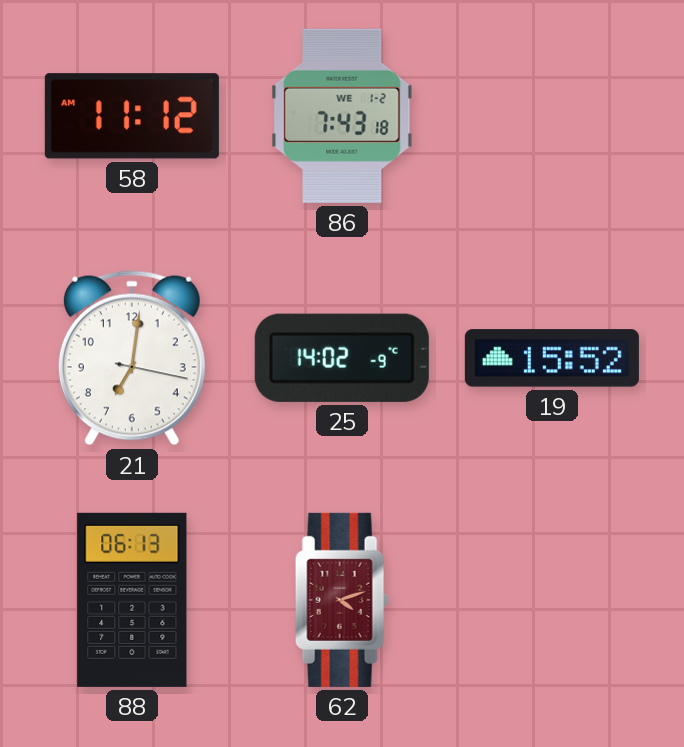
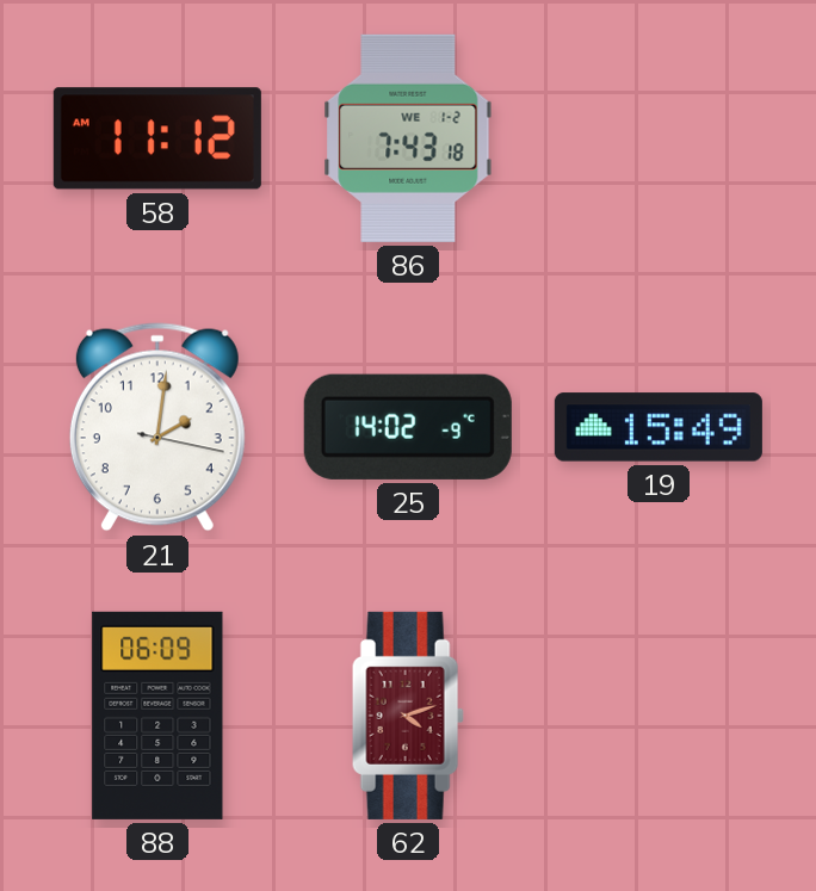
21: 7:01 -> 2:01 (157, 427)
19: 15:52 -> 15:49 (659, 427)
88: 06:13 -> 06:09 (157, 716)
